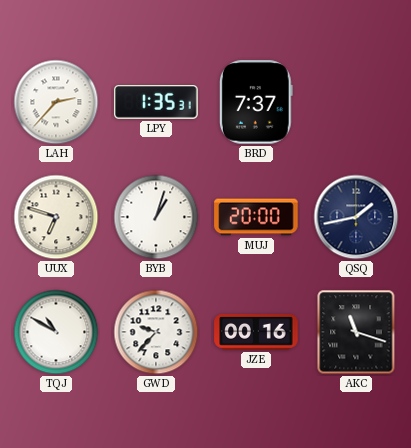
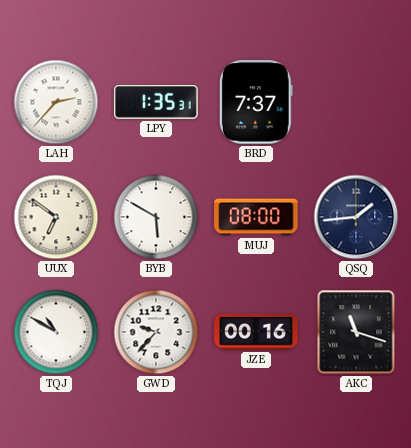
UUX: 6:48 -> 6:51 (56, 217)
BYB: 1:03 -> 5:50 (156, 217)
MUJ: 20:00 -> 08:00 (256, 217)
QSQ: 1:43 -> 1:44 (356, 217)
